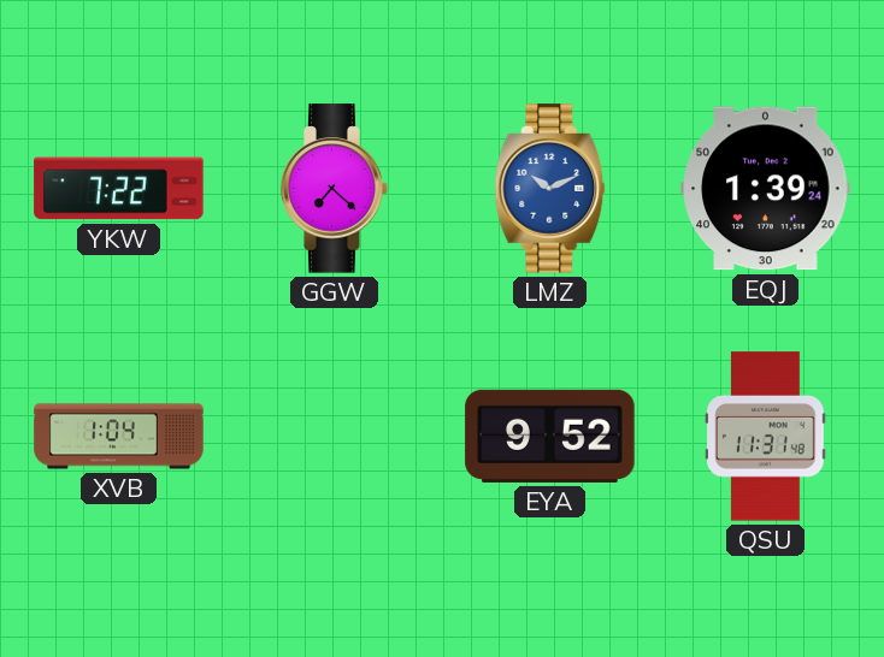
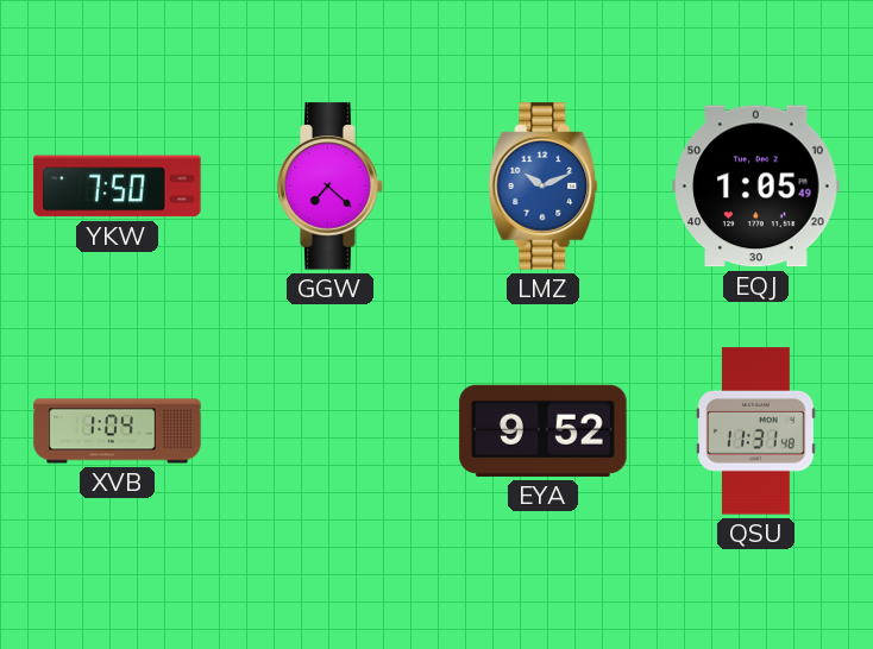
YKW: 7:22 -> 7:50 (118, 187)
EQJ: 1:39 -> 1:05 (756, 187)
